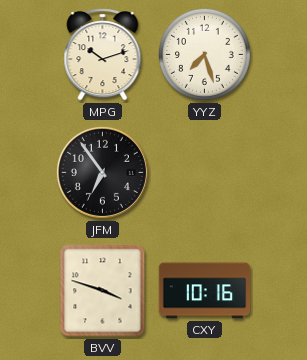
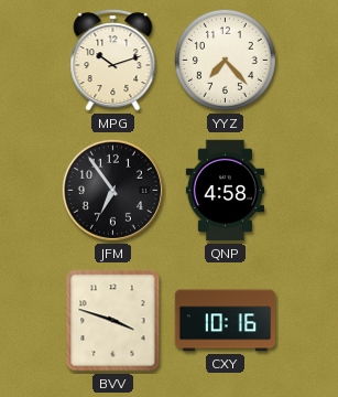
YYZ: 7:27 -> 7:23 (225, 60)
QNP: none -> 4:58 (225, 191)
